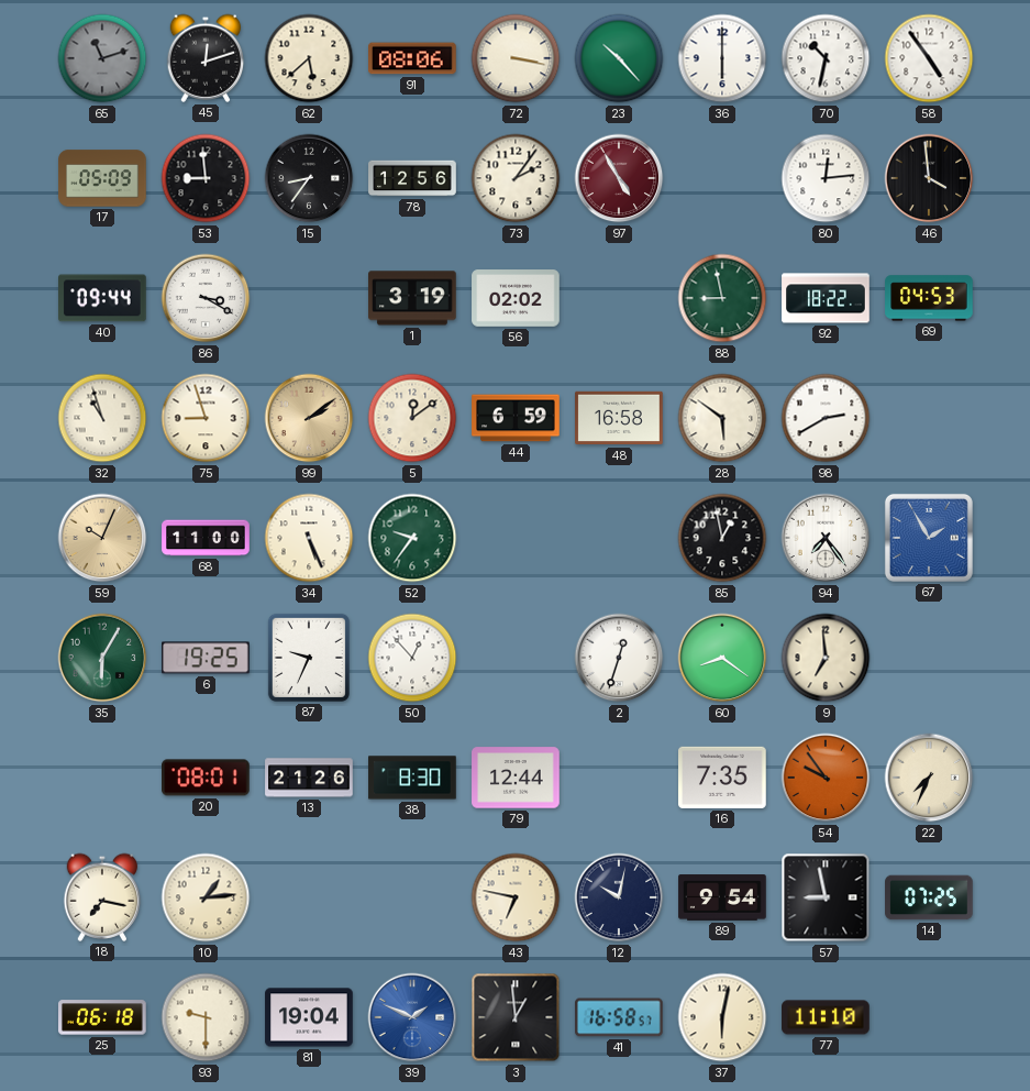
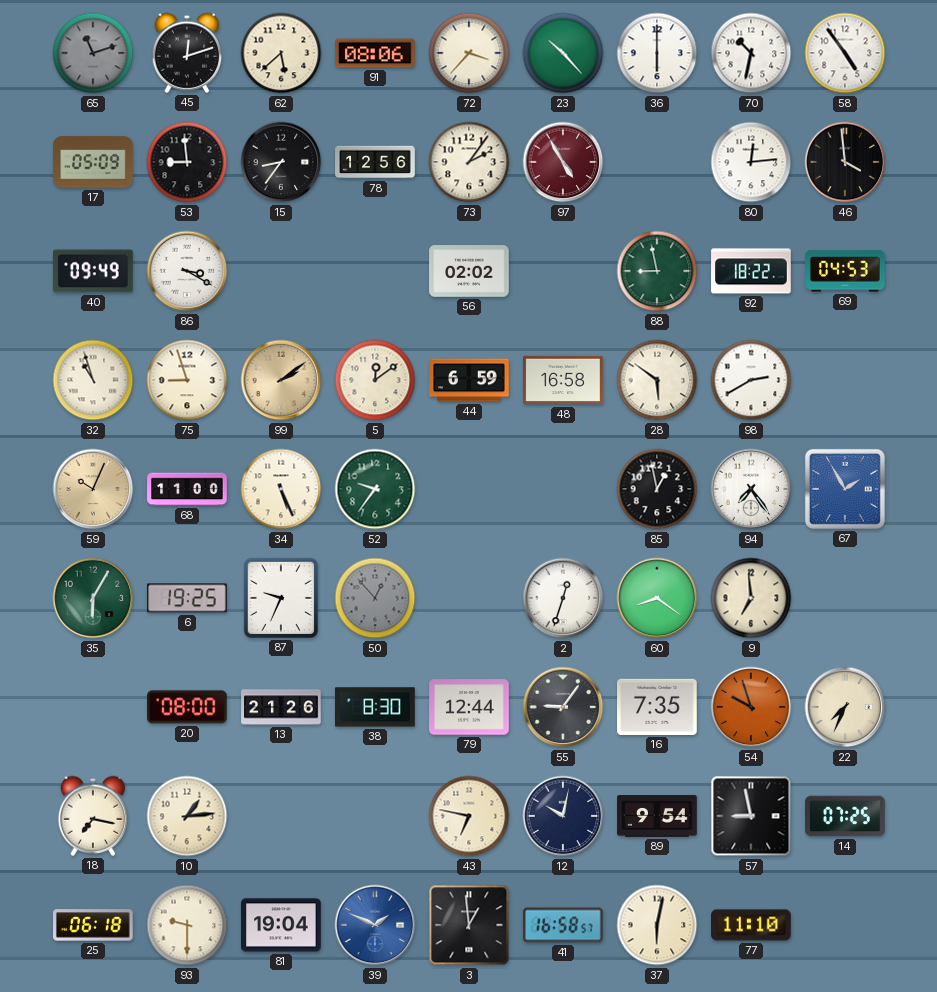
72: 3:17 -> 3:37 (469, 53)
40: 09:44 -> 09:49 (94, 271)
1: 3:19 -> none (412, 298)
50 dial: white -> grey (375, 598)
20: 08:01 -> 08:00 (188, 707)
55: none -> 9:06 (563, 707)
54: 9:54 -> 9:57 (751, 707)
